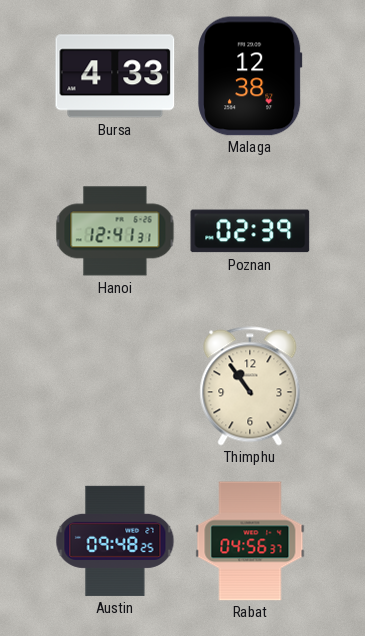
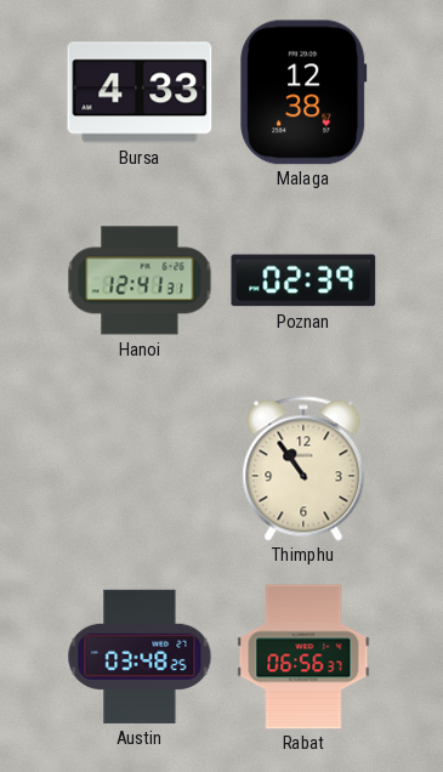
Austin: 09:48 -> 03:48 (140, 657)
Rabat: 04:56 -> 06:56 (303, 657)
